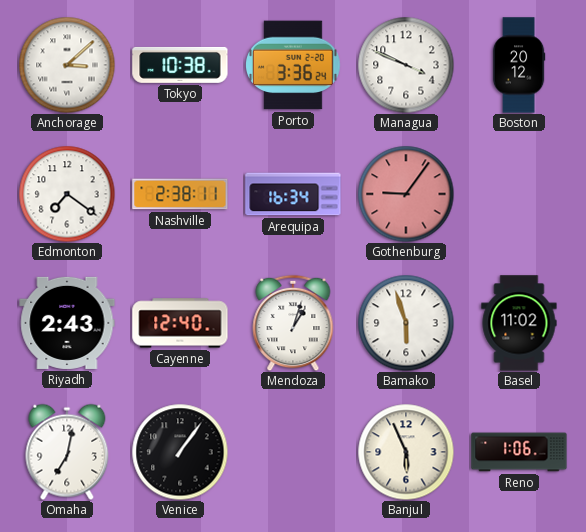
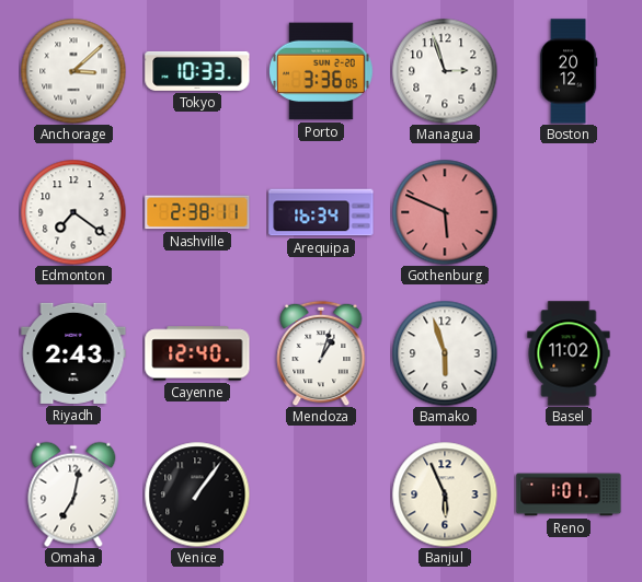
Tokyo: 10:38 -> 10:33 (197, 71)
Porto: 3:36:24 -> 3:36:05 (322, 71)
Managua: 3:49 -> 2:57 (445, 71)
Gothenburg: 9:06 -> 5:49 (445, 212)
Reno: 1:06 -> 1:01 (569, 494)
